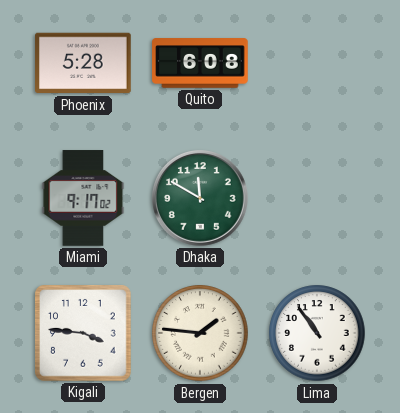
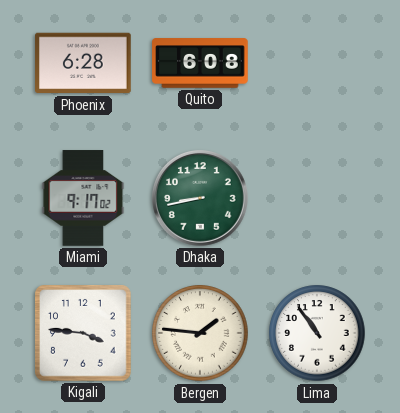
Phoenix: 5:28 -> 6:28 (83, 63)
Dhaka: 11:50 -> 8:43 (200, 198)
